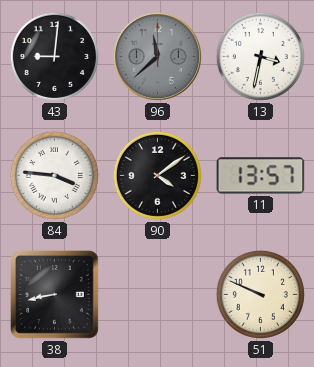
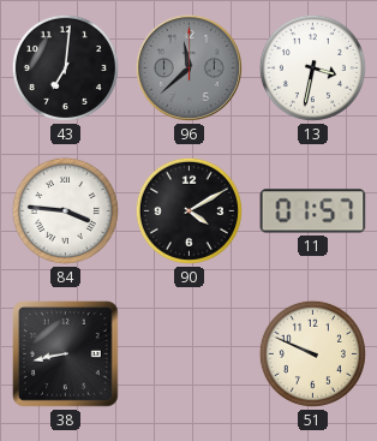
43: 9:01 -> 7:01 (65, 67)
90: 4:09 -> 4:10 (188, 210)
11: 13:57 -> 01:57 (313, 211)
